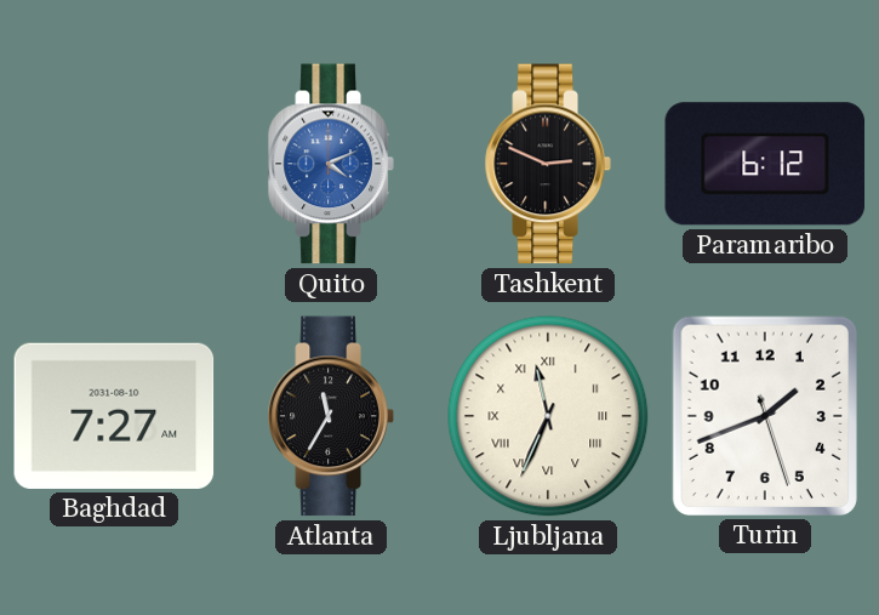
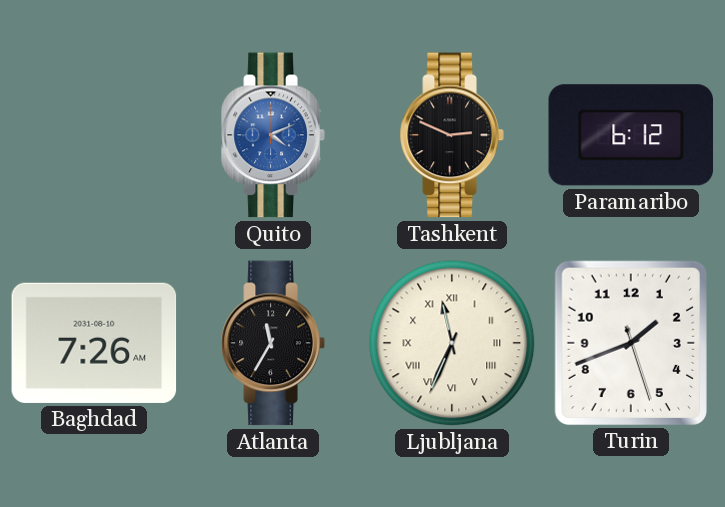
Baghdad: 7:27 -> 7:26 (94, 343)
